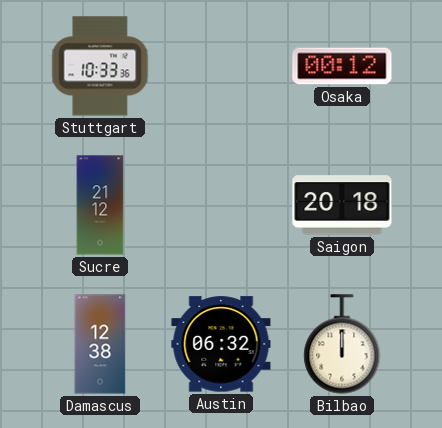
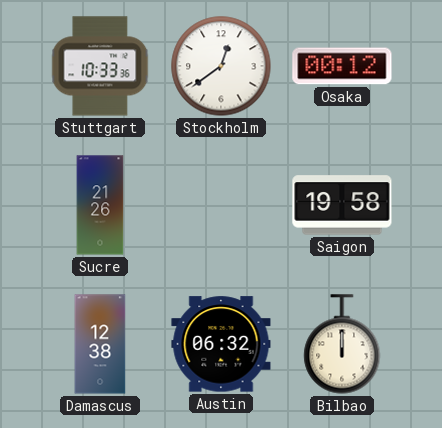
Stockholm: none -> 12:39 (221, 66)
Sucre: 21:12 -> 21:26 (100, 205)
Saigon: 20:18 -> 19:58 (342, 205)
